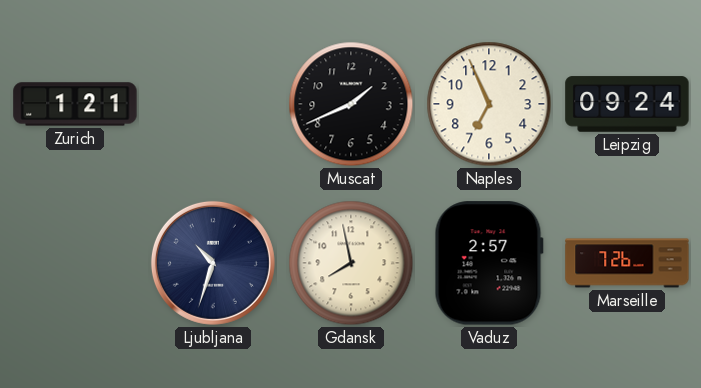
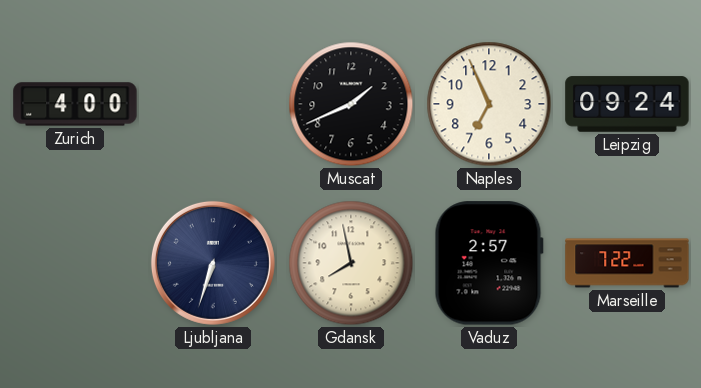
Zurich: 1:21 -> 4:00 (75, 104)
Ljubljana: 10:33 -> 6:33 (213, 263)
Marseille: 7:26 -> 7:22 (627, 263)
